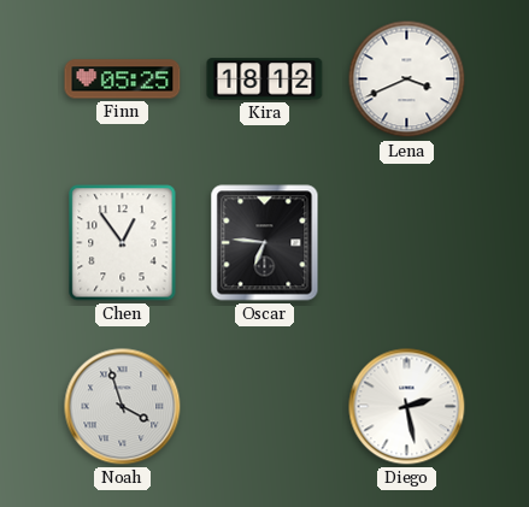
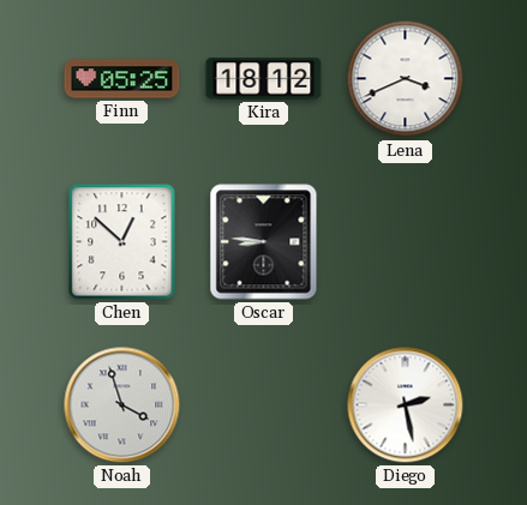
Chen: 12:54 -> 12:52 (122, 242)
Oscar: 6:46 -> 8:46 (264, 242)
